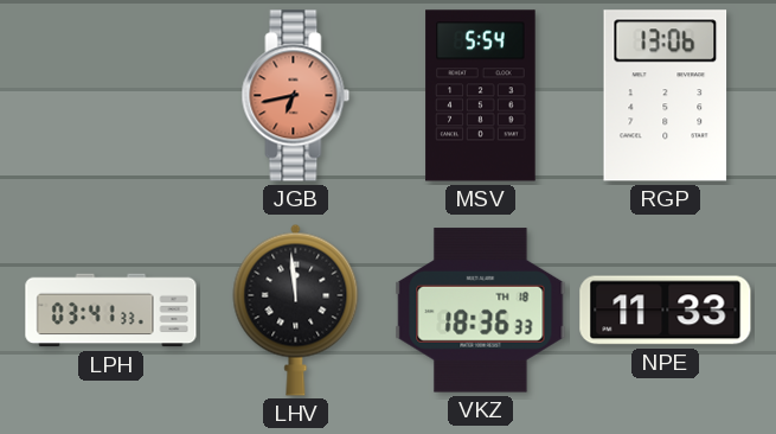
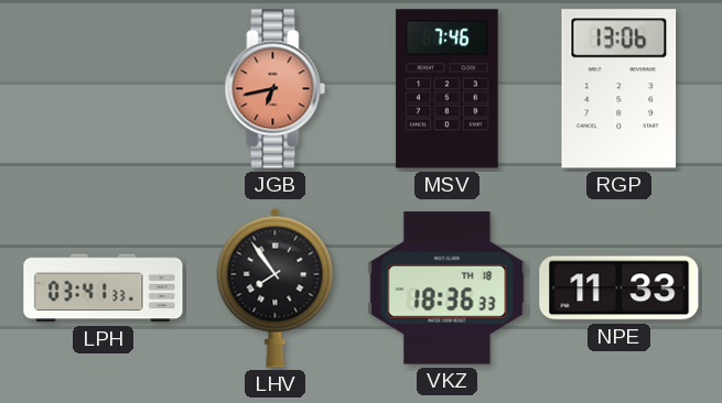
MSV: 5:54 -> 7:46 (448, 89)
LHV: 11:59 -> 7:54 (276, 287)
